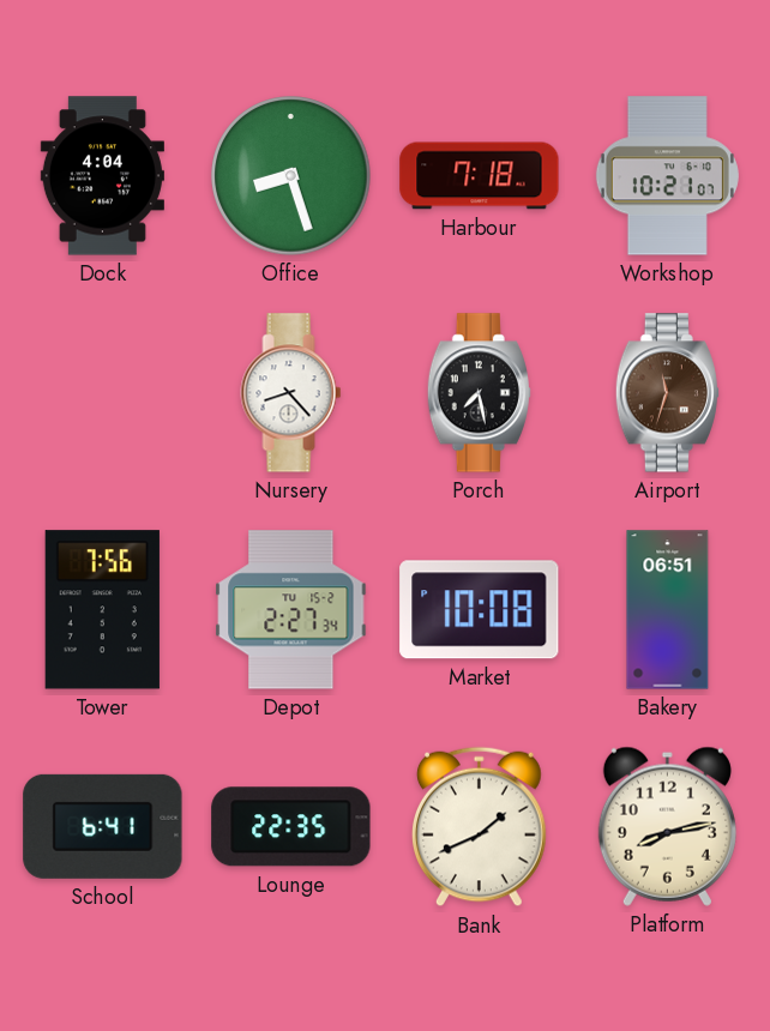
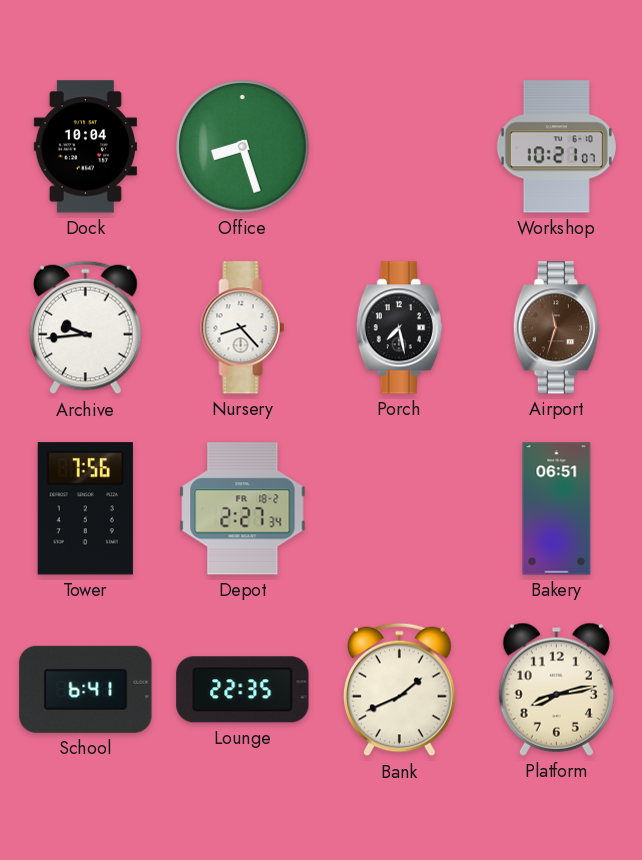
Dock: 4:04 -> 10:04 (85, 147)
Harbour: 7:18 -> none (480, 176)
Archive: none -> 9:44 (86, 328)
Depot date: TU 15-2 -> FR 18-2 (243, 509)
Market: 10:08 -> none (480, 610)
